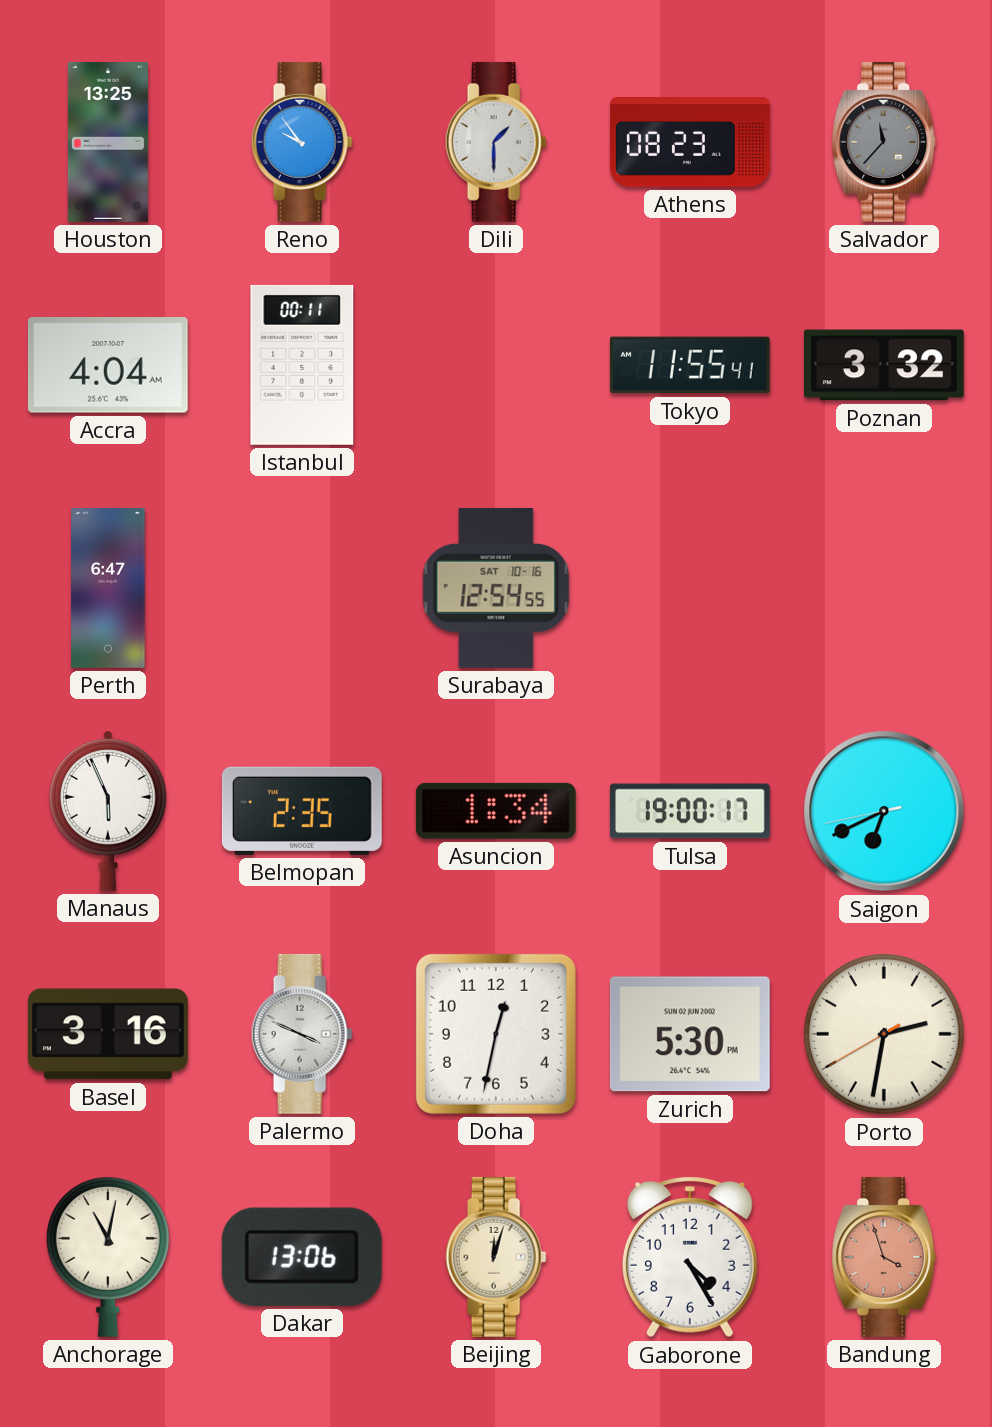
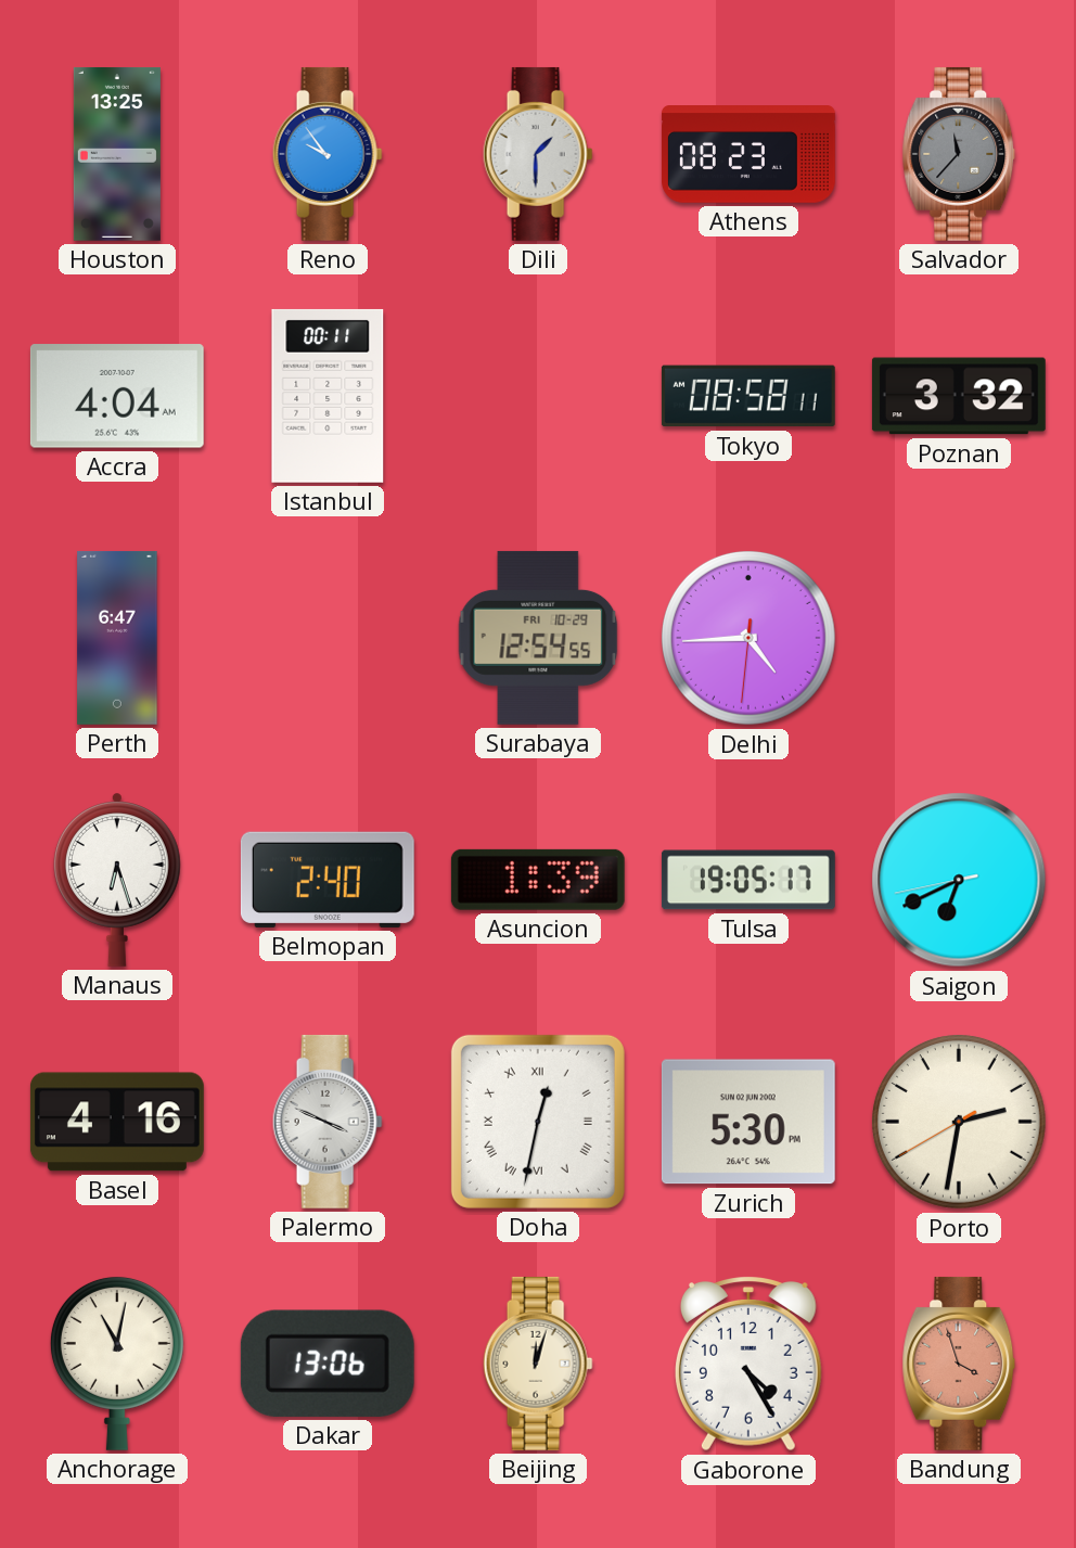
Tokyo: 11:55 -> 08:58 (748, 396)
Surabaya date: SAT 10-16 -> FRI 10-29 (538, 638)
Delhi: none -> 4:44 (748, 638)
Manaus: 5:56 -> 6:27 (117, 880)
Belmopan: 2:35 -> 2:40 (328, 880)
Asuncion: 1:34 -> 1:39 (538, 880)
Tulsa: 19:00 -> 19:05 (748, 880)
Basel: 3:16 -> 4:16 (117, 1122)
Doha numerals: Arabic -> Roman (538, 1122)
